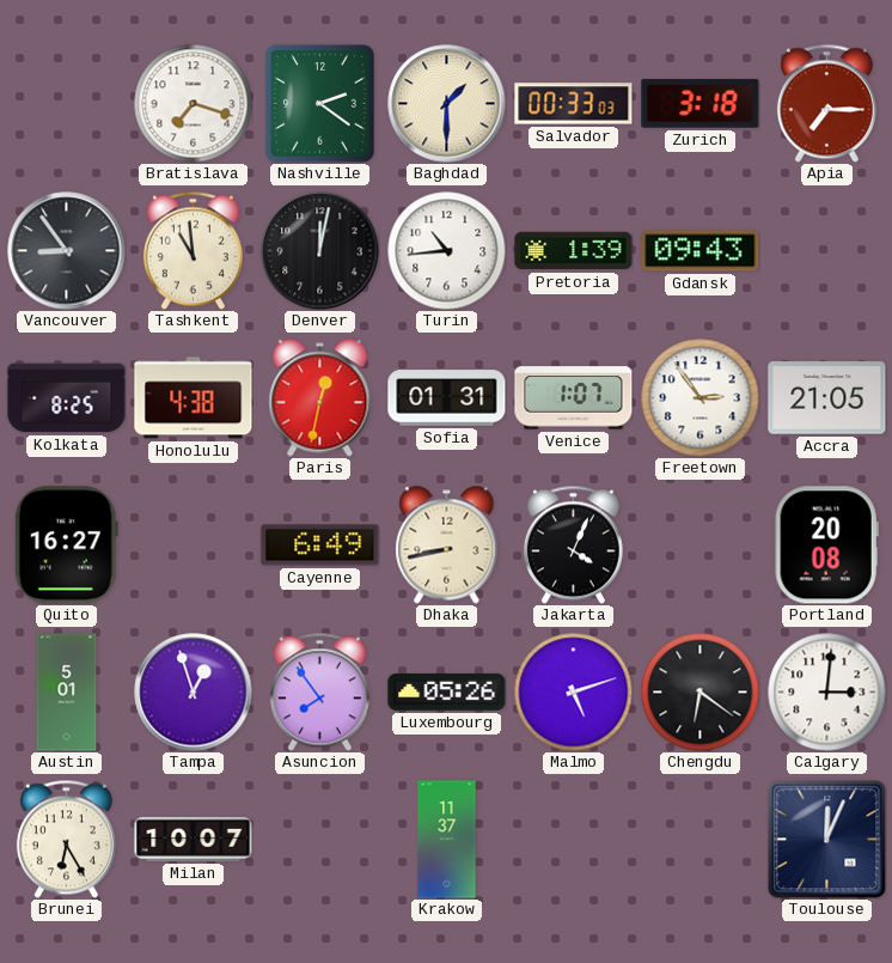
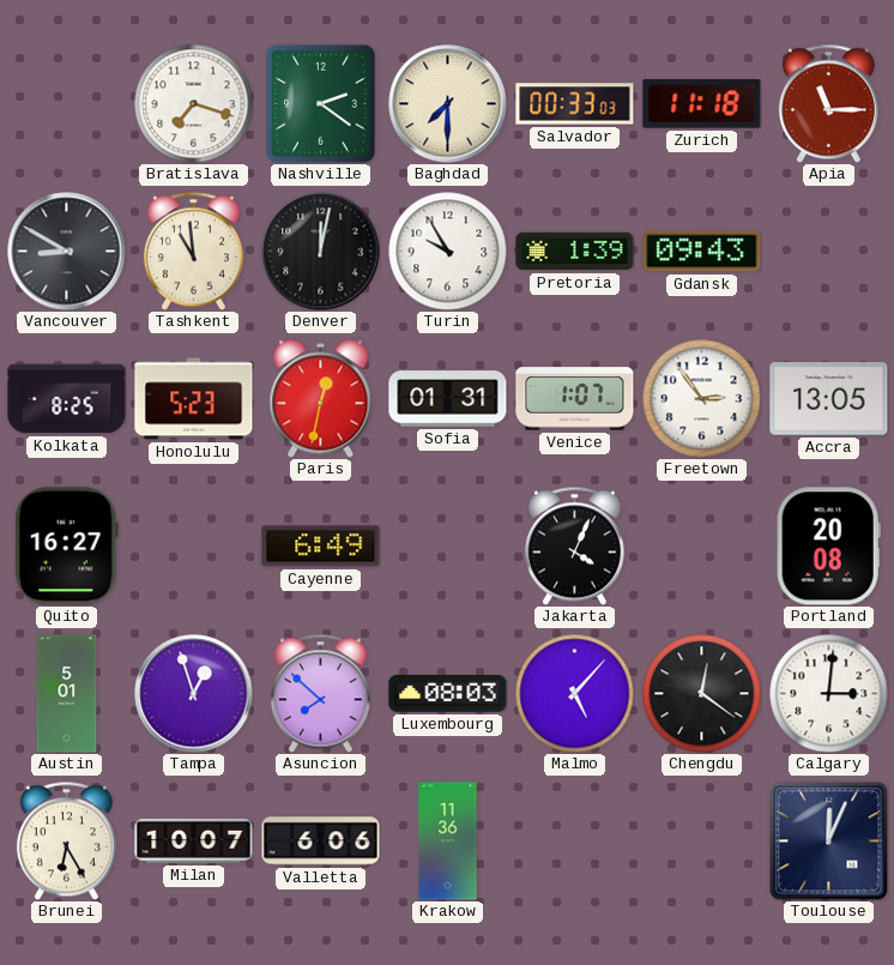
Baghdad: 1:30 -> 7:30 (448, 104)
Zurich: 3:18 -> 11:18 (702, 104)
Apia: 7:15 -> 11:15 (828, 103)
Vancouver: 8:54 -> 8:50 (67, 252)
Turin: 10:44 -> 9:55 (448, 252)
Honolulu: 4:38 -> 5:23 (194, 399)
Accra: 21:05 -> 13:05 (829, 399)
Dhaka: 8:43 -> none (447, 546)
Asuncion: 7:54 -> 7:52 (320, 693)
Luxembourg: 05:26 -> 08:03 (448, 693)
Malmo: 5:12 -> 5:07 (575, 694)
Chengdu: 6:21 -> 12:21 (702, 694)
Valletta: none -> 6:06 (321, 842)
Krakow: 11:37 -> 11:36 (448, 842)
